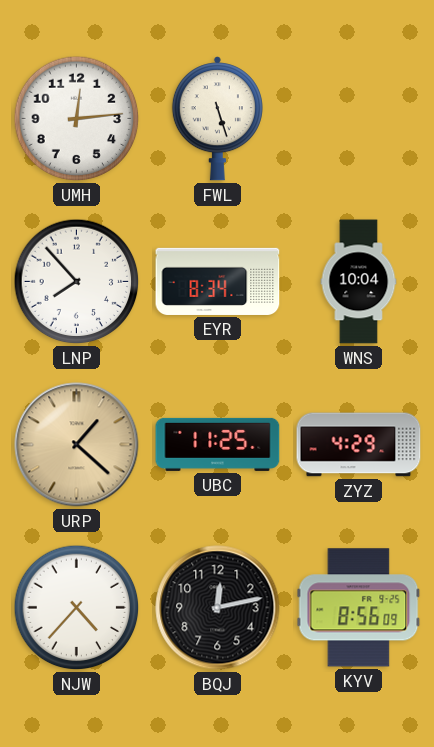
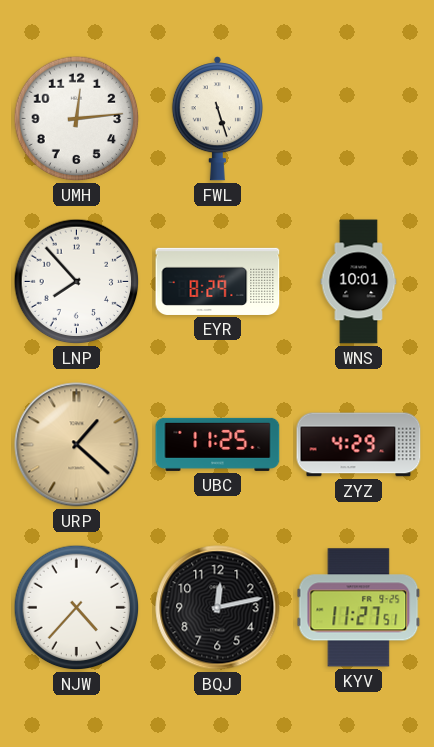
EYR: 8:34 -> 8:29 (218, 281)
WNS: 10:04 -> 10:01 (359, 282)
KYV: 8:56 -> 11:27 (359, 608)
